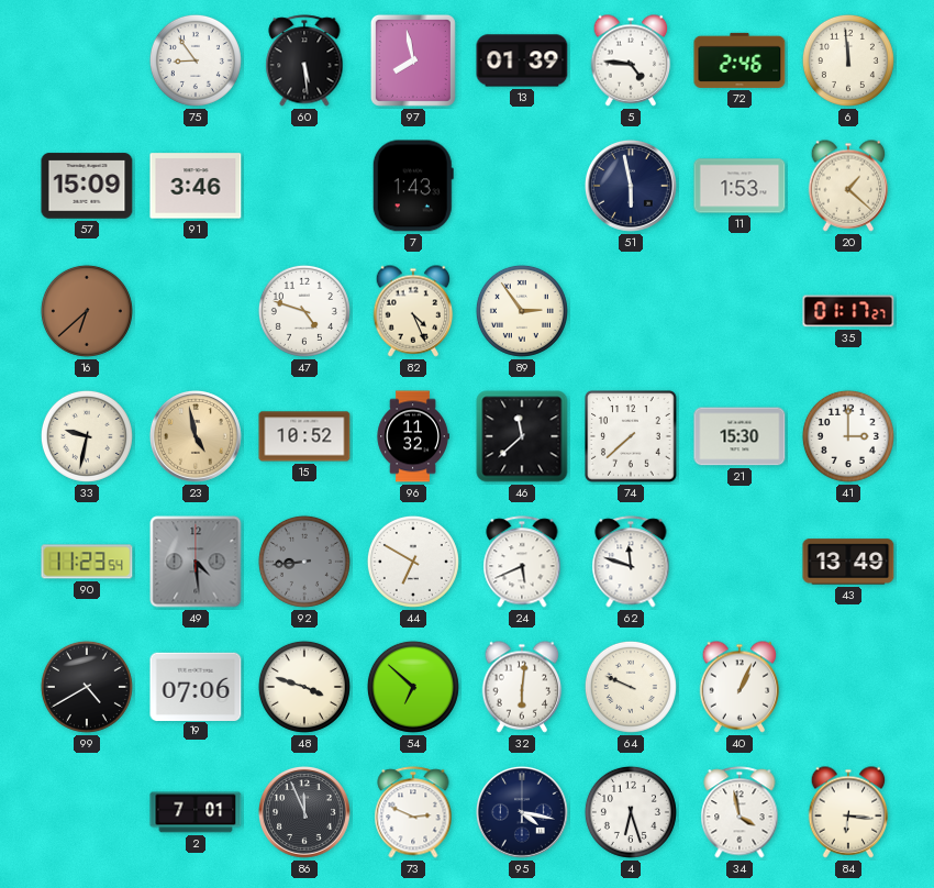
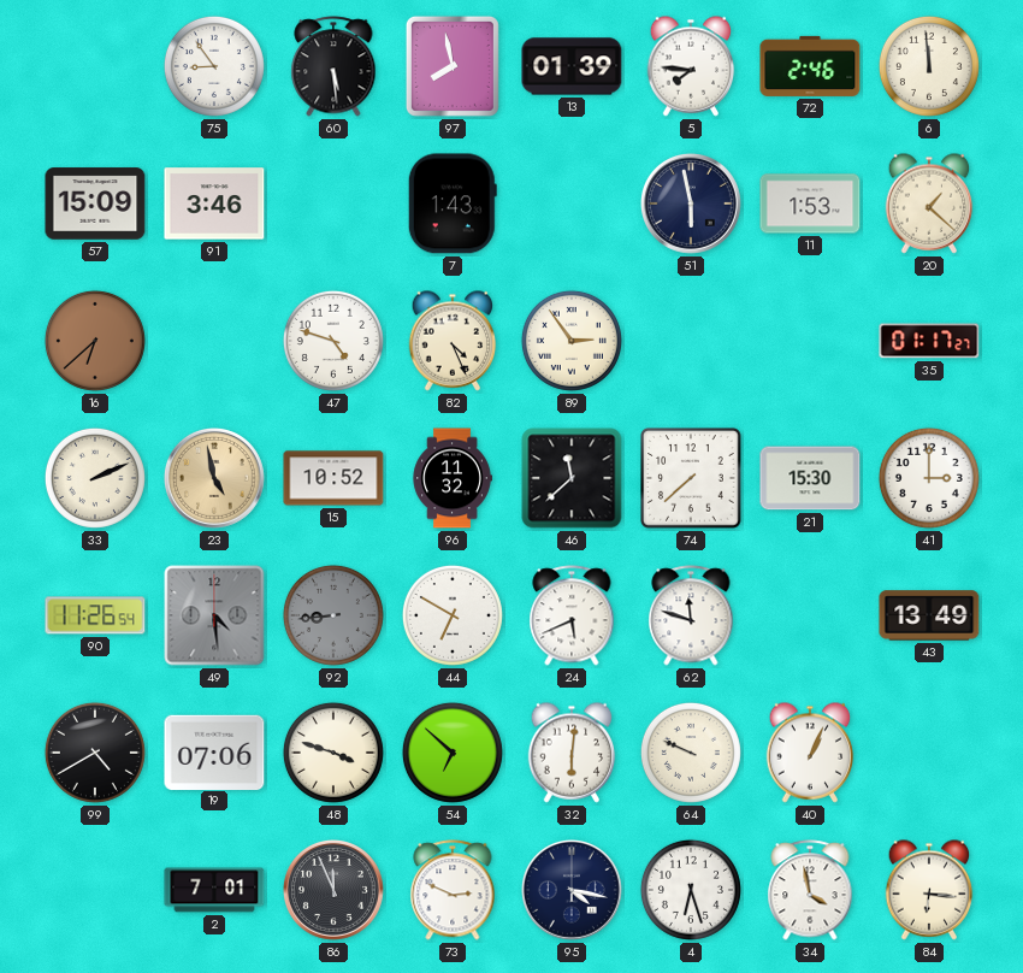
5: 4:46 -> 7:46 (691, 66)
33: 9:32 -> 2:11 (95, 478)
90: 11:23 -> 11:26 (95, 615)
